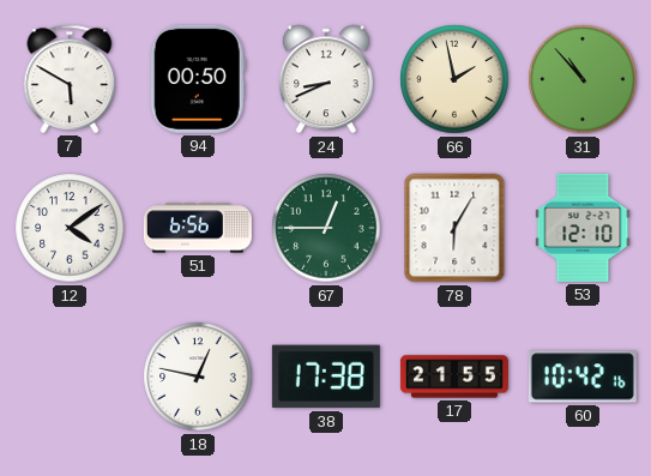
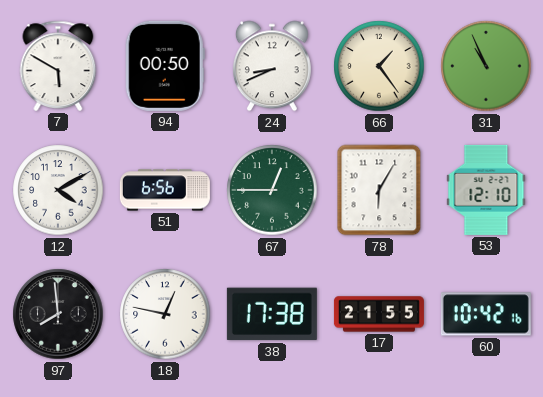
66: 1:58 -> 1:24 (379, 66)
31: 10:53 -> 10:56 (486, 66)
12: 4:09 -> 4:10 (58, 190)
97: none -> 7:59 (58, 314)
